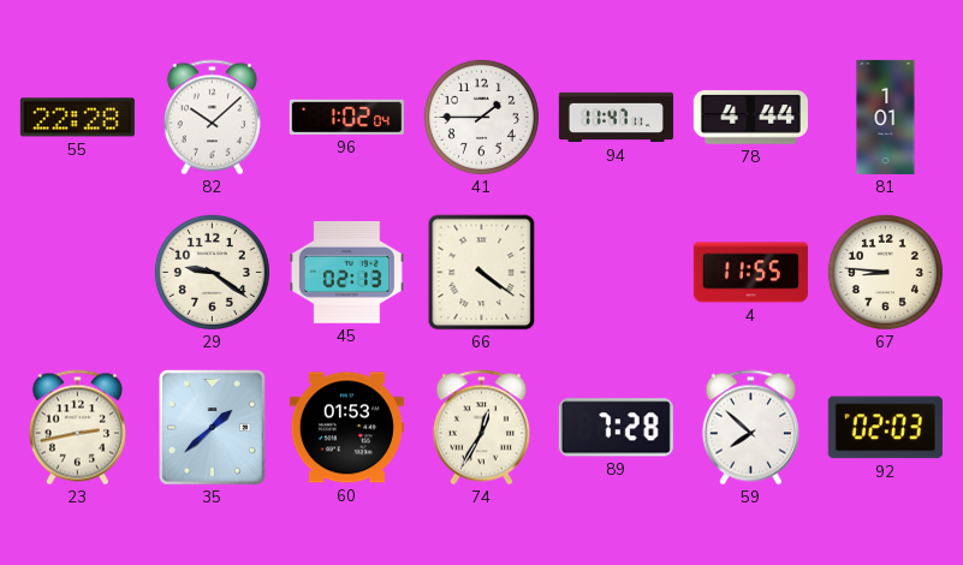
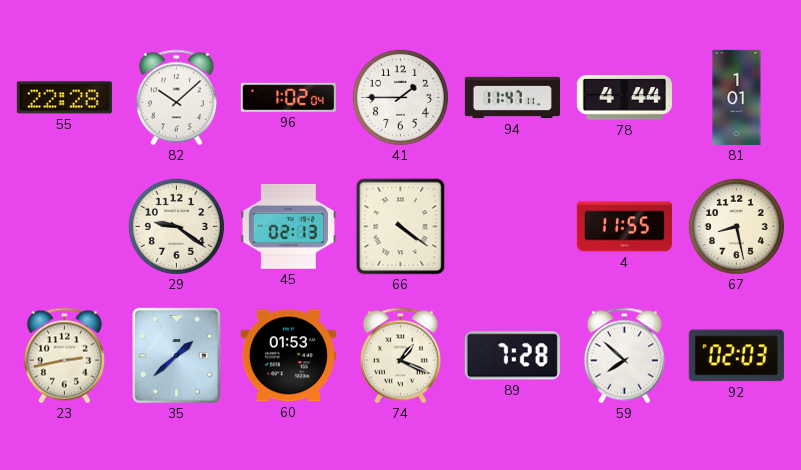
67: 8:46 -> 8:28 (736, 226)
74: 12:35 -> 1:19 (400, 356)
